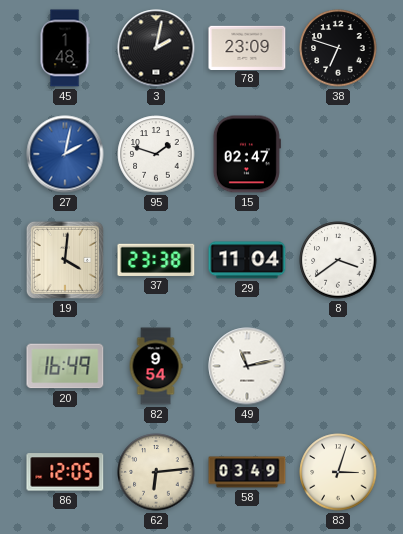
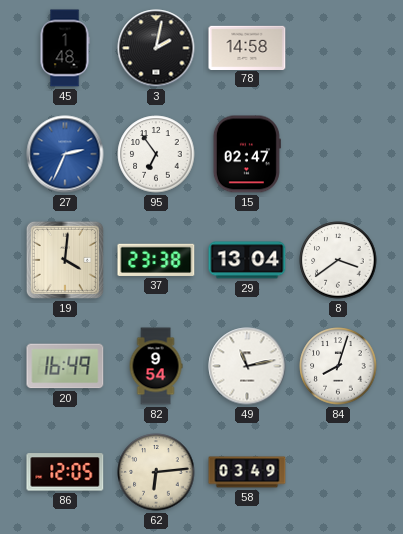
78: 23:09 -> 14:58 (247, 47)
38: 6:48 -> none (338, 48)
27: 2:02 -> 2:34 (65, 154)
95: 1:48 -> 6:54 (156, 154)
29: 11:04 -> 13:04 (247, 260)
84: none -> 8:03 (338, 366)
83: 3:03 -> none (338, 472)
